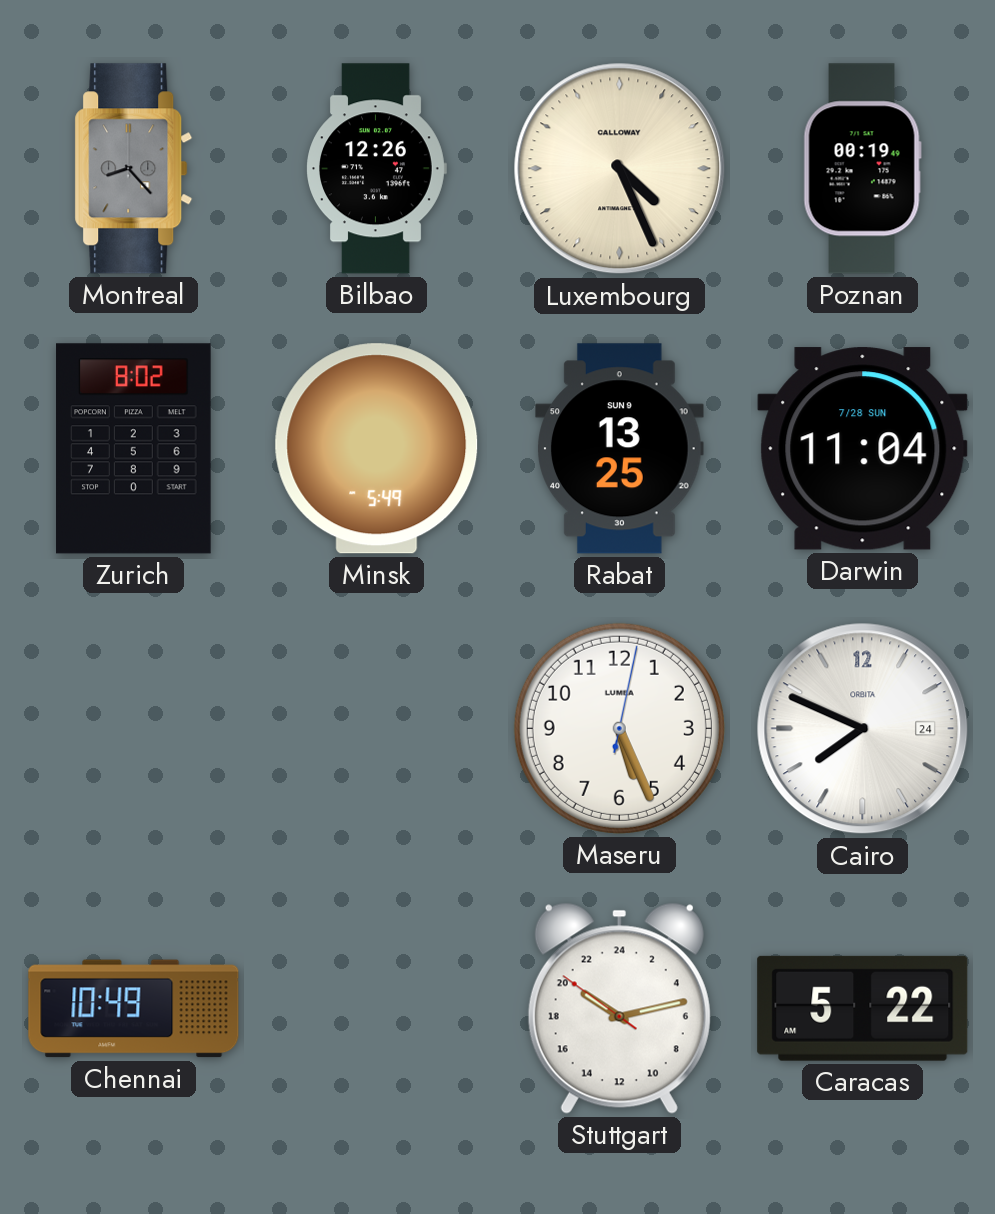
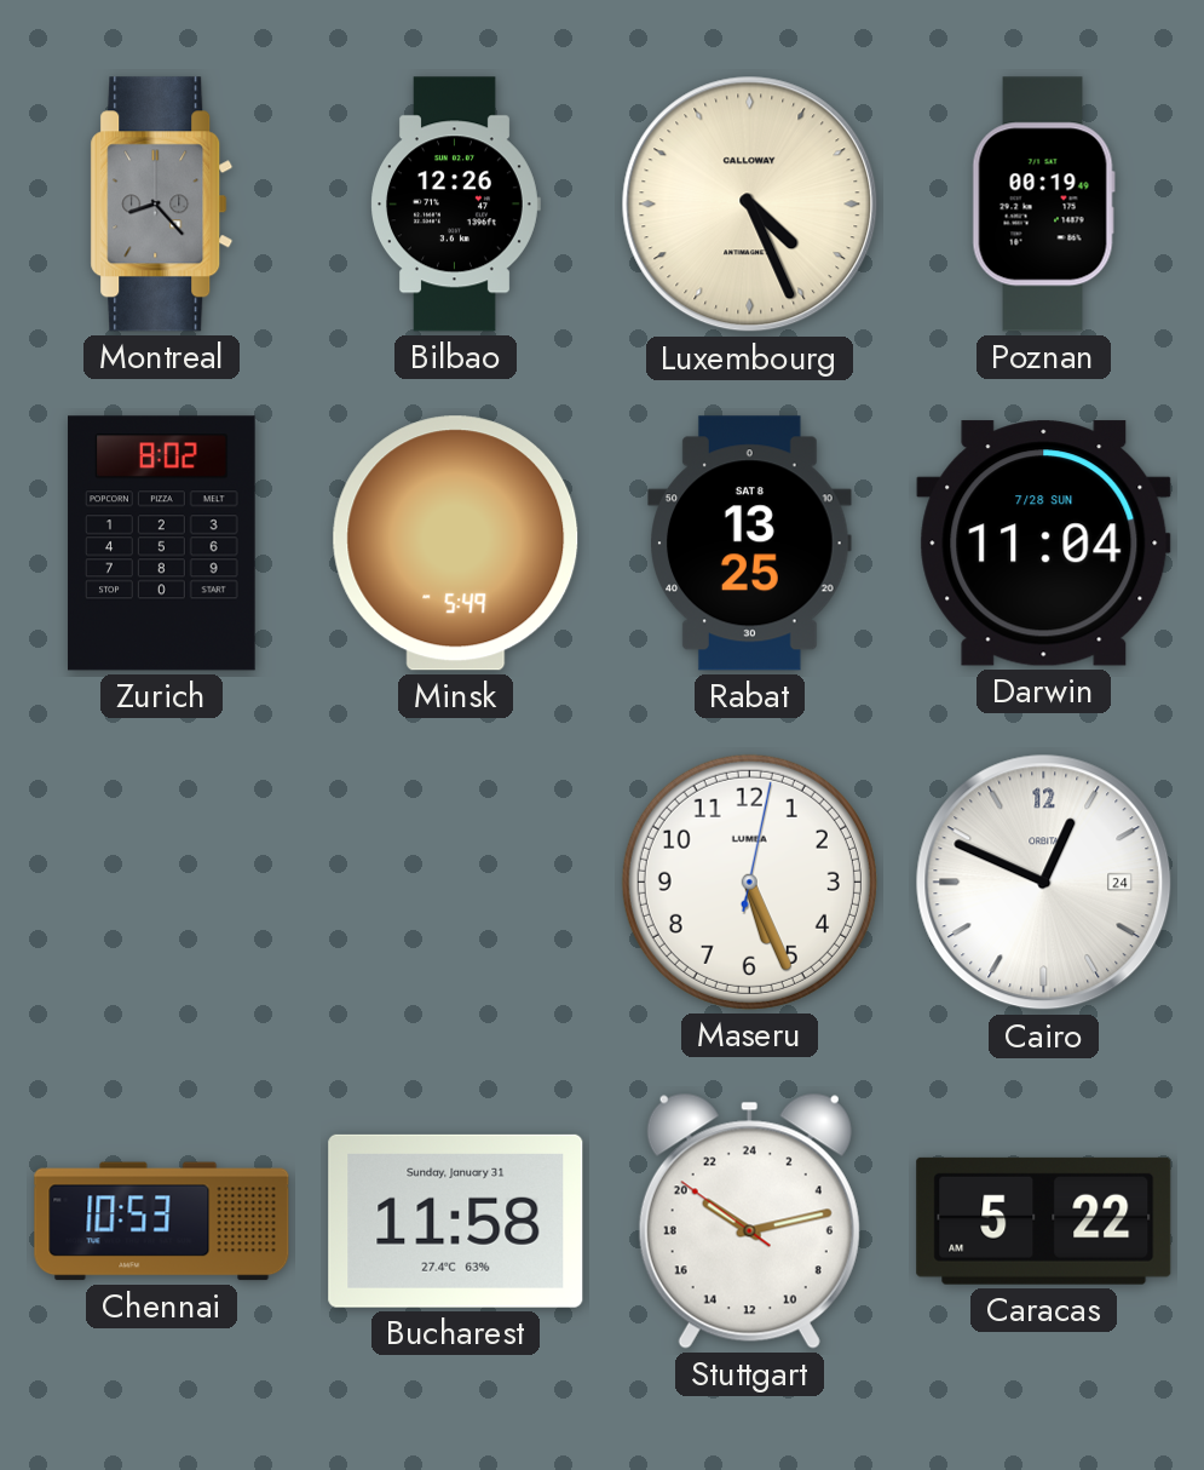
Rabat date: SUN 9 -> SAT 8 (750, 544)
Cairo: 7:49 -> 12:49 (1044, 883)
Chennai: 10:49 -> 10:53 (162, 1222)
Bucharest: none -> 11:58 (456, 1221)
